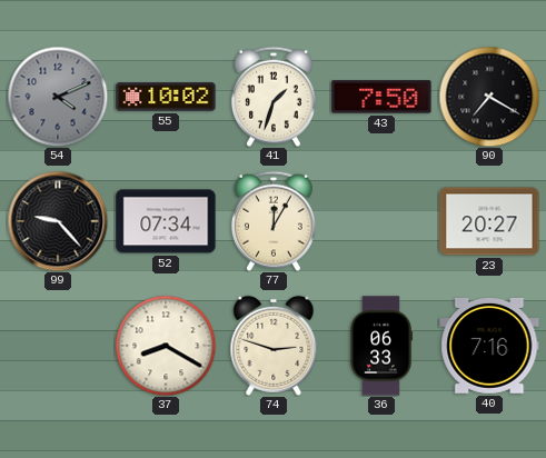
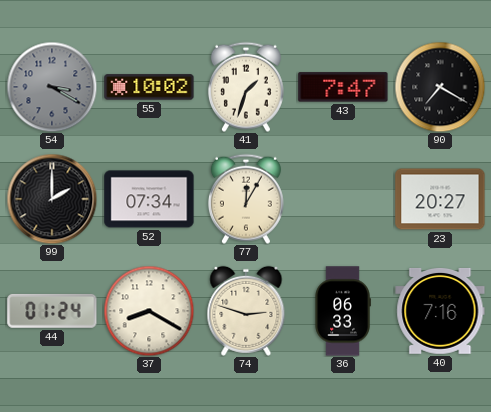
54: 4:11 -> 3:20 (52, 87)
43: 7:50 -> 7:47 (343, 87)
99: 9:23 -> 2:00 (52, 199)
44: none -> 01:24 (52, 311)
